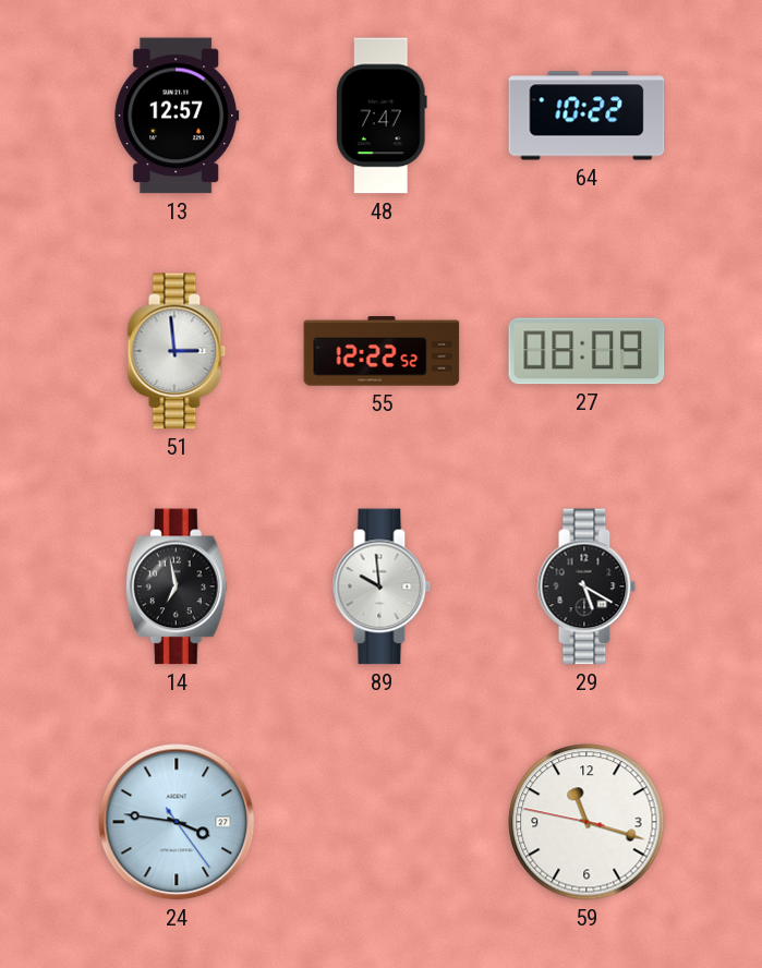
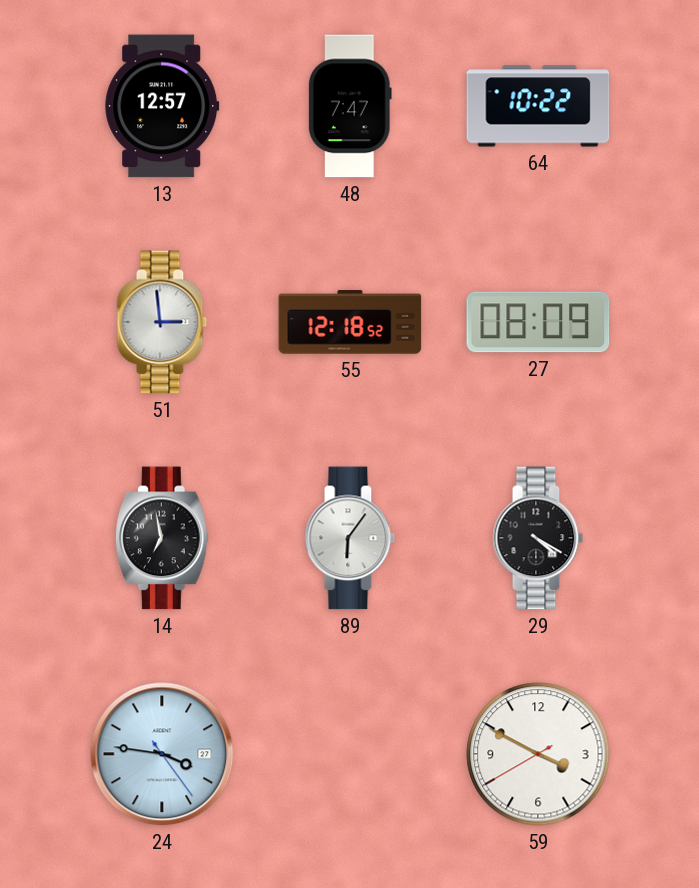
55: 12:22 -> 12:18 (350, 322)
89: 9:59 -> 6:06 (350, 538)
29: 5:20 -> 4:20 (538, 538)
59: 11:17 -> 3:49 (538, 754)
